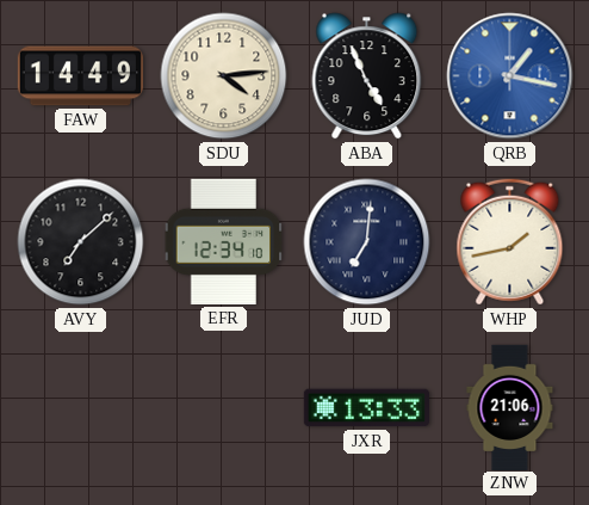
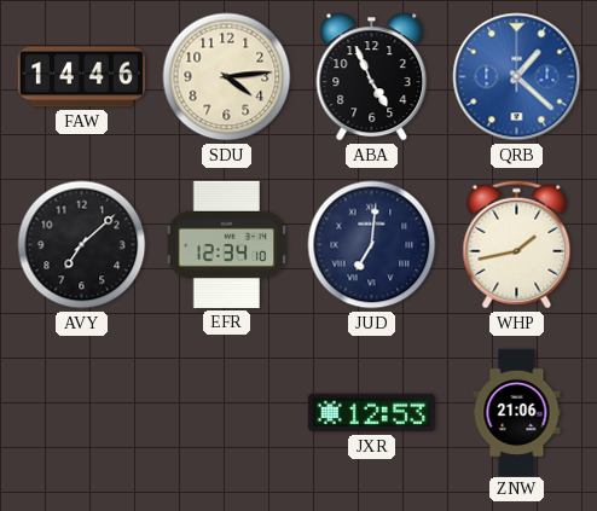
FAW: 14:49 -> 14:46 (81, 77)
QRB: 1:17 -> 1:22 (517, 77)
JXR: 13:33 -> 12:53 (371, 413)
